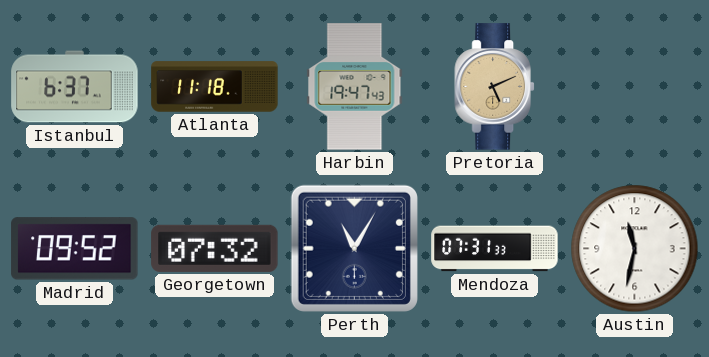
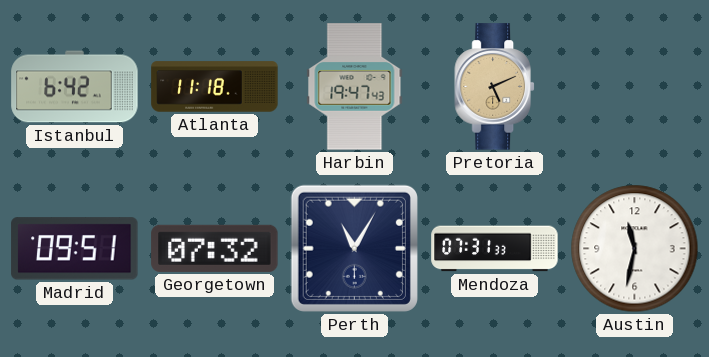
Istanbul: 6:37 -> 6:42 (75, 87)
Madrid: 09:52 -> 09:51 (75, 249)
